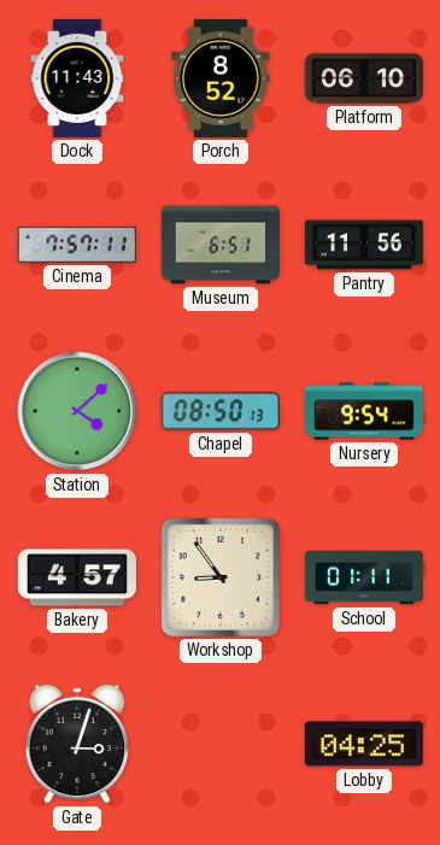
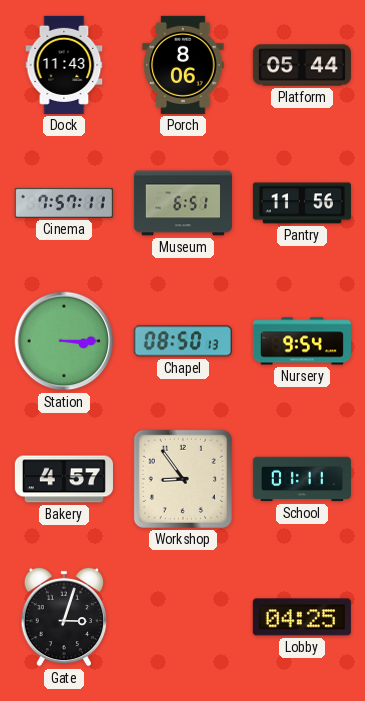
Porch: 8:52 -> 8:06 (183, 65)
Platform: 06:10 -> 05:44 (302, 65)
Station: 4:08 -> 3:15 (64, 341)
